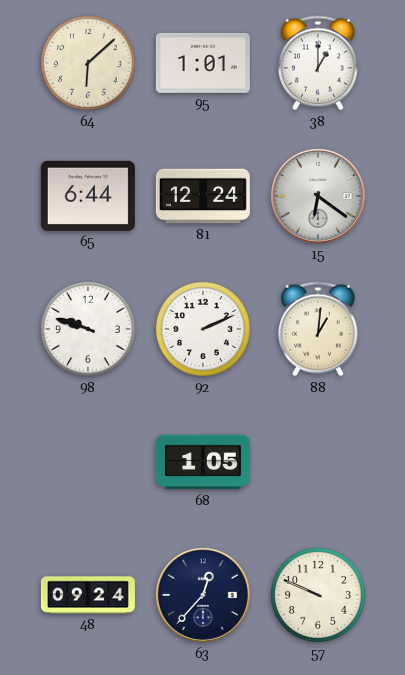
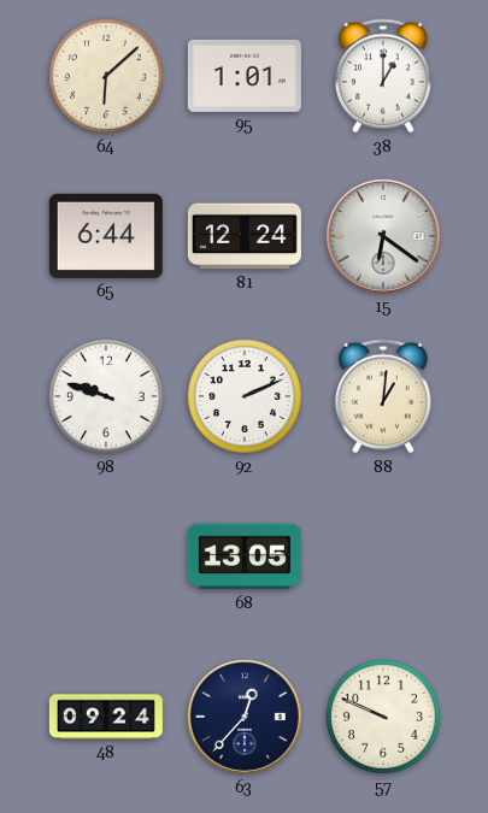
68: 1:05 -> 13:05 (245, 556)
